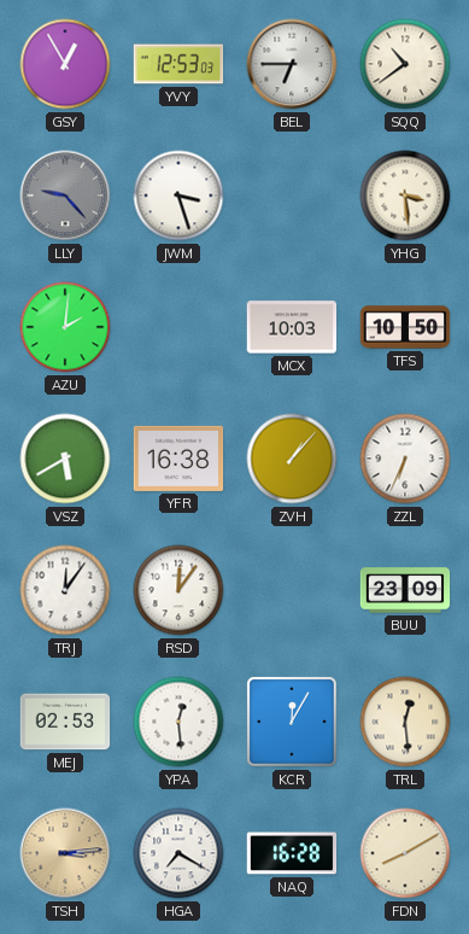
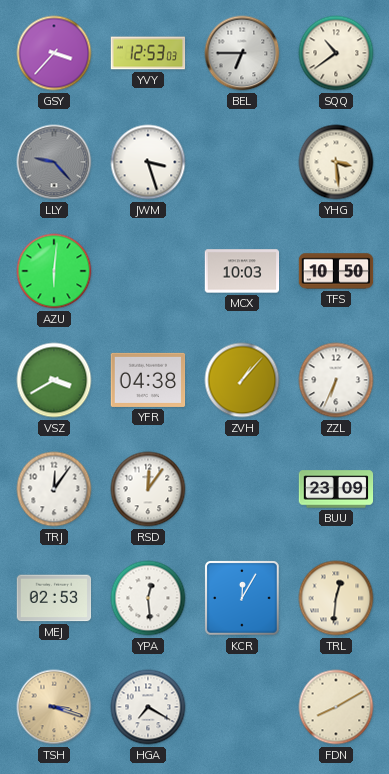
GSY: 12:55 -> 3:37 (54, 53)
AZU: 2:01 -> 6:01 (54, 271)
VSZ: 5:40 -> 3:40 (54, 380)
YFR: 16:38 -> 04:38 (148, 380)
TRL: 12:29 -> 12:31 (336, 598)
TSH: 3:14 -> 3:18 (54, 707)
NAQ: 16:28 -> none (292, 853)
